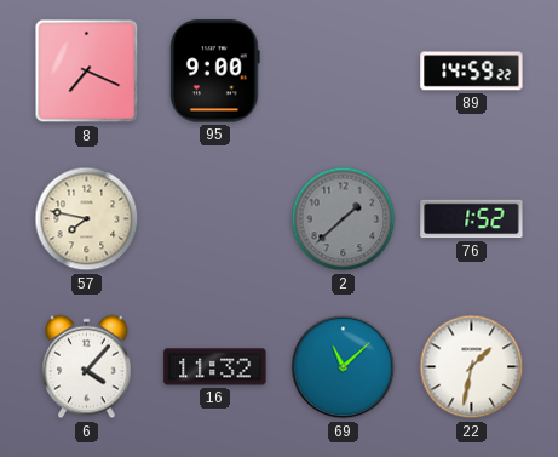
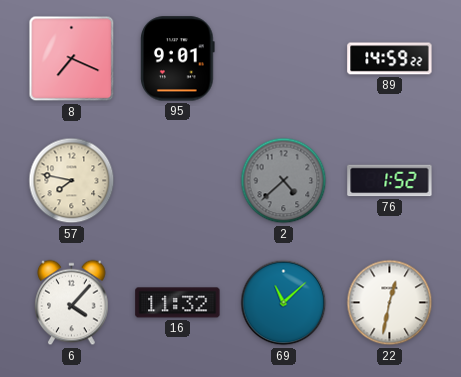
95: 9:00 -> 9:01 (178, 59)
2: 1:38 -> 4:38 (284, 181)
22: 1:32 -> 12:32 (390, 303)
